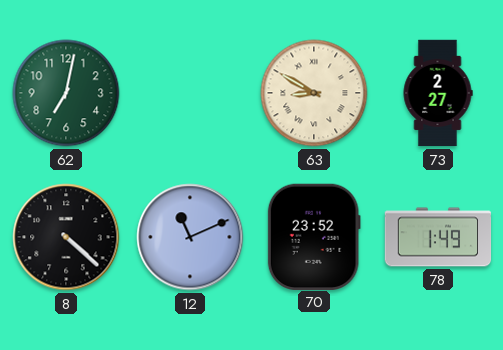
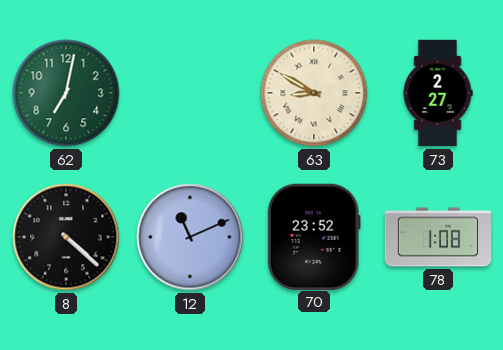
78: 1:49 -> 1:08 (438, 237)
